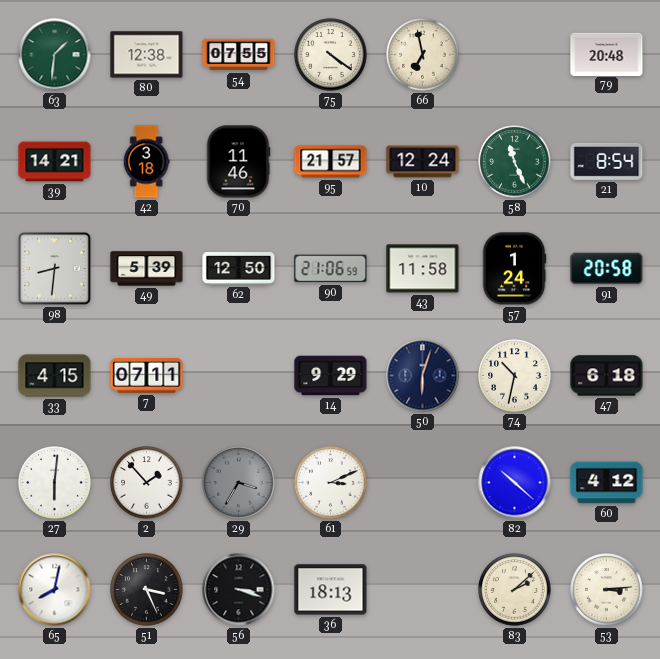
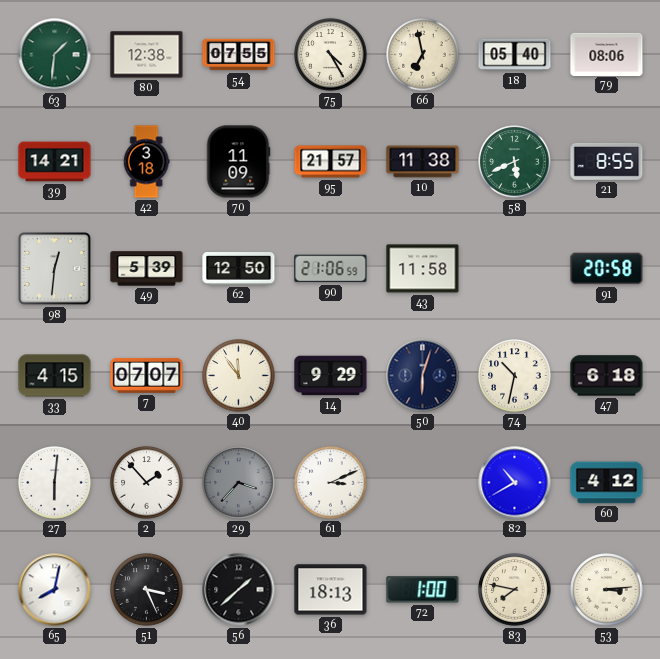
75: 4:21 -> 4:25 (331, 55)
18: none -> 05:40 (515, 55)
79: 20:48 -> 08:06 (607, 54)
70: 11:46 -> 11:09 (238, 162)
10: 12:24 -> 11:38 (423, 162)
58: 11:26 -> 5:41 (515, 162)
21: 8:54 -> 8:55 (607, 161)
98: 8:31 -> 12:31 (55, 269)
57: 1:24 -> none (514, 269)
7: 07:11 -> 07:07 (147, 375)
40: none -> 11:54 (239, 376)
29: 3:35 -> 3:37 (239, 483)
82: 10:22 -> 10:40 (515, 483)
56: 3:18 -> 1:38 (239, 590)
72: none -> 1:00 (423, 590)
83: 2:08 -> 7:47 (515, 590)
